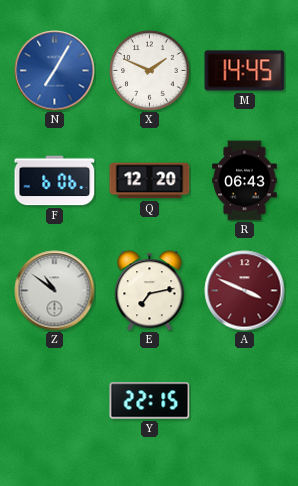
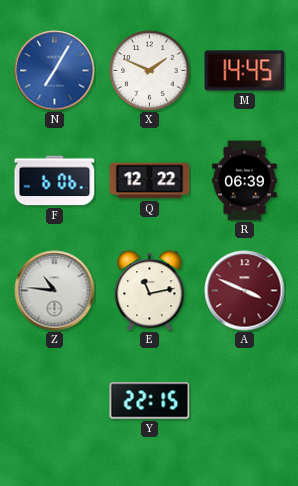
Q: 12:20 -> 12:22 (150, 181)
R: 06:43 -> 06:39 (245, 181)
Z: 10:51 -> 10:46 (55, 291)
E: 7:13 -> 11:13 (150, 291)
